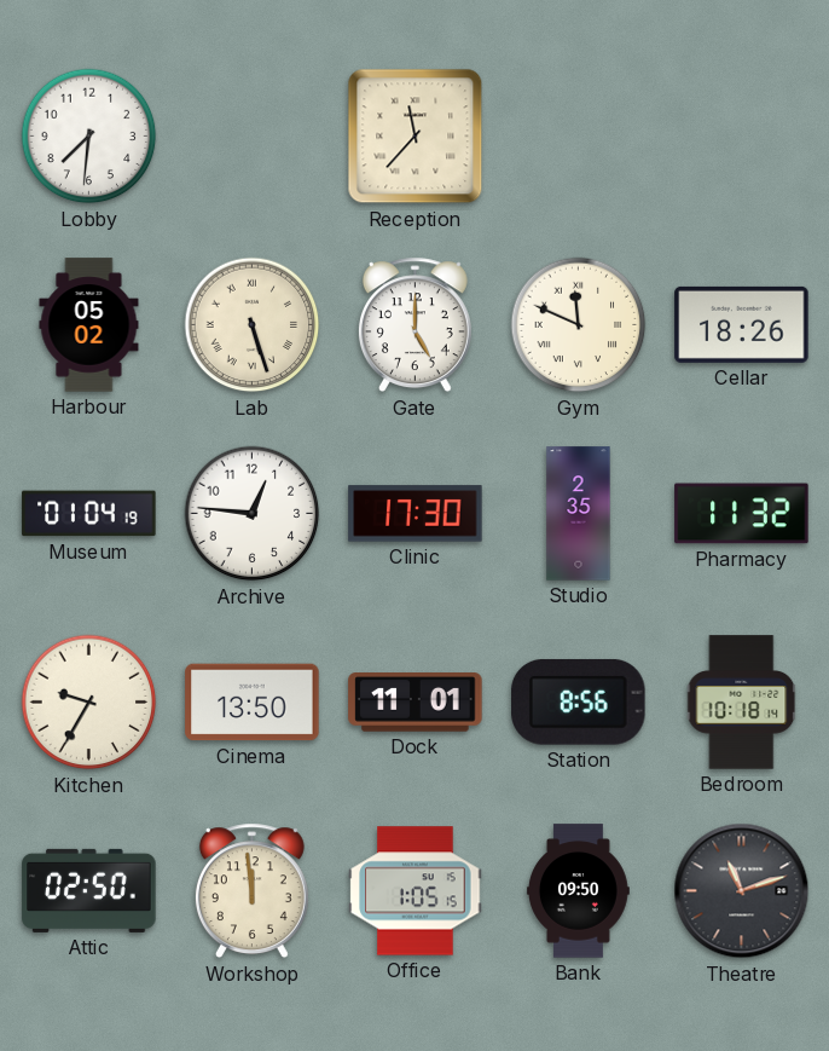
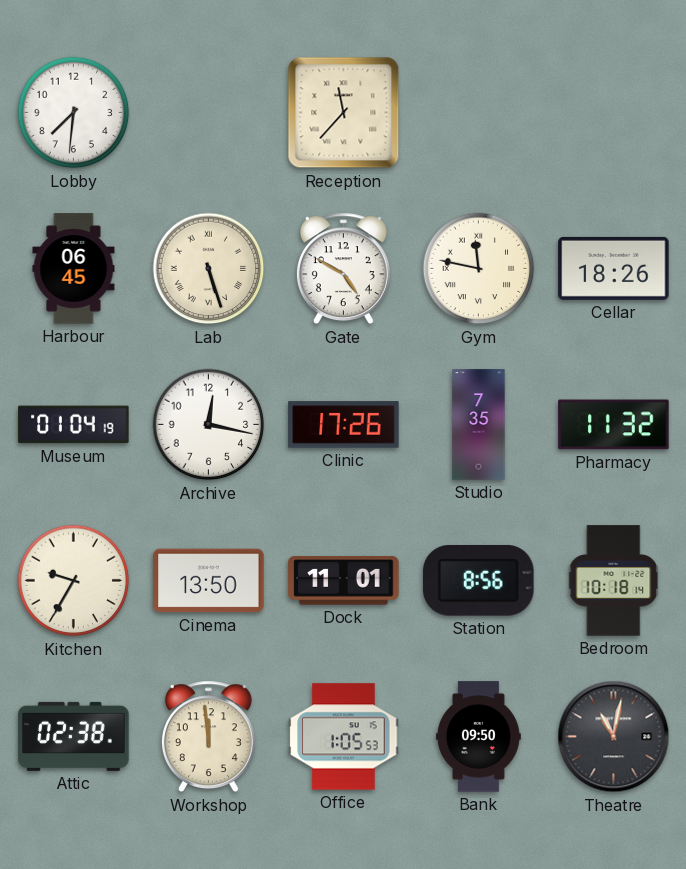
Harbour: 05:02 -> 06:45 (74, 269)
Gate: 5:00 -> 4:50 (343, 269)
Gym: 11:49 -> 11:47 (479, 269)
Archive: 12:46 -> 12:17 (209, 425)
Clinic: 17:30 -> 17:26 (344, 425)
Studio: 2:35 -> 7:35 (479, 425)
Attic: 02:50 -> 02:38 (74, 736)
Office: 1:05:15 -> 1:05:53 (344, 737)
Theatre: 11:12 -> 11:02 (614, 737)
